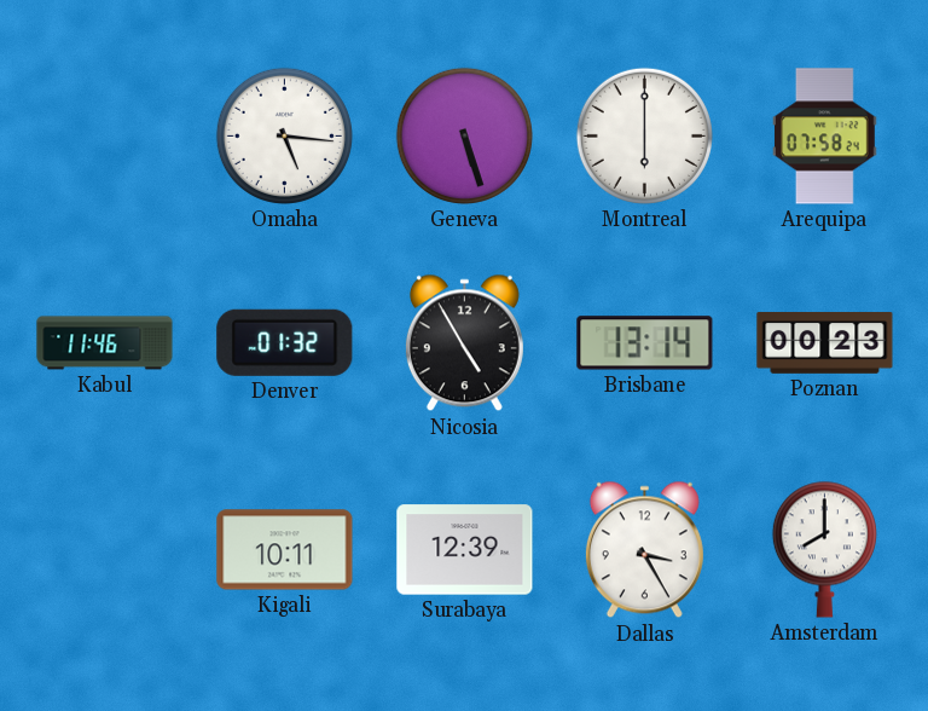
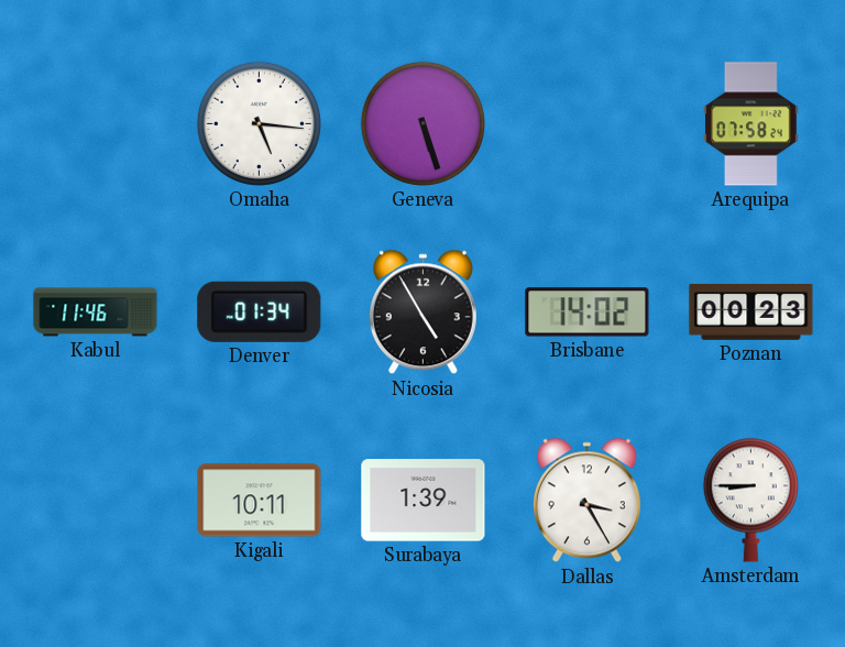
Montreal: 6:00 -> none (644, 135)
Denver: 01:32 -> 01:34 (260, 311)
Brisbane: 13:14 -> 14:02 (588, 312)
Surabaya: 12:39 -> 1:39 (424, 501)
Amsterdam: 8:00 -> 8:45 (750, 500)
